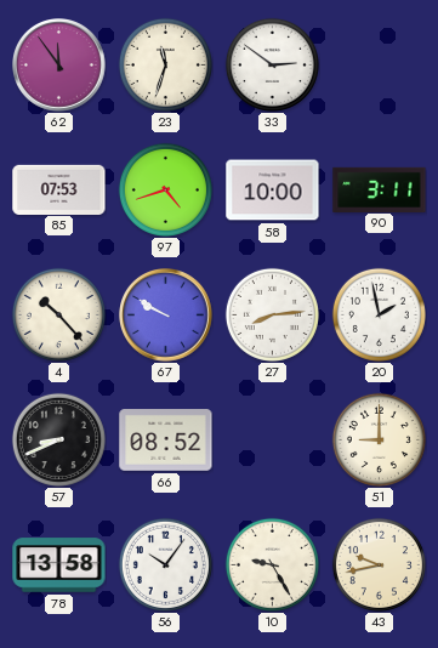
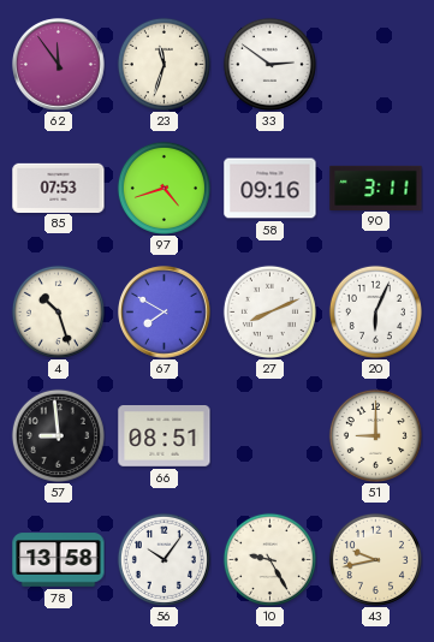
58: 10:00 -> 09:16 (270, 189)
4: 10:23 -> 10:27 (58, 311)
67: 9:50 -> 7:50 (165, 313)
27: 8:14 -> 8:11 (269, 311)
20: 1:58 -> 6:04 (375, 311)
57: 8:41 -> 8:59 (58, 435)
66: 08:52 -> 08:51 (165, 436)
